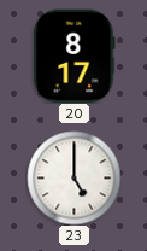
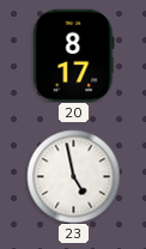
23: 5:00 -> 4:58 (73, 176)
